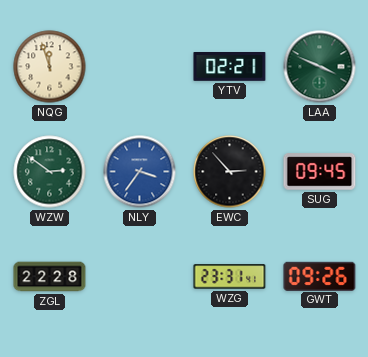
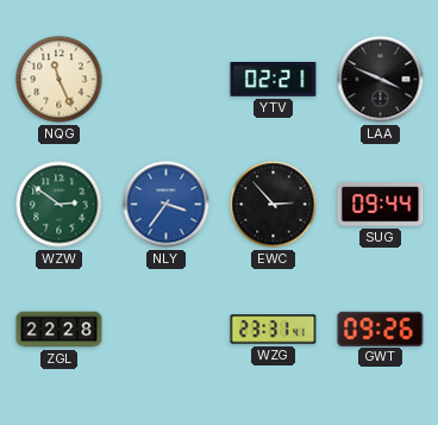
NQG: 11:57 -> 11:26 (60, 80)
LAA dial: green -> black (381, 80)
SUG: 09:45 -> 09:44 (381, 205)
